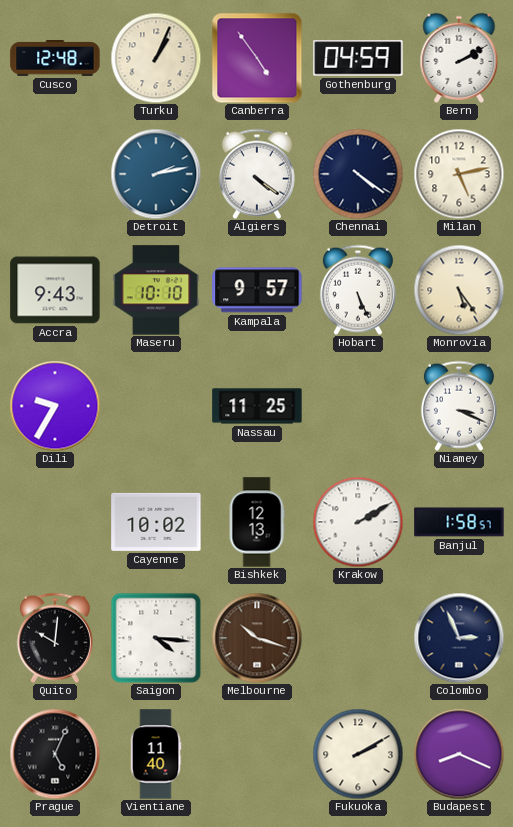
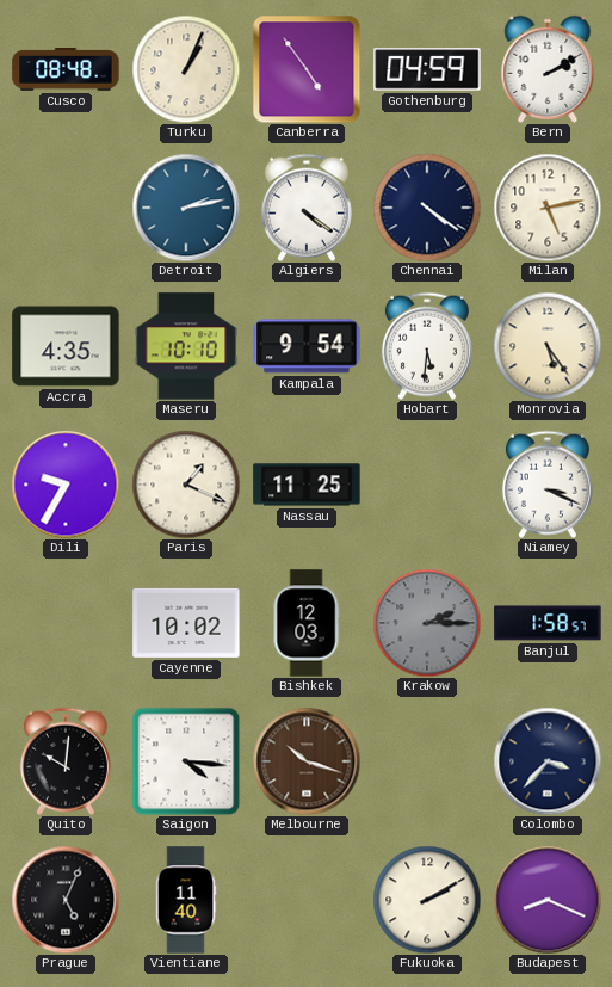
Cusco: 12:48 -> 08:48 (66, 69)
Accra: 9:43 -> 4:35 (66, 346)
Kampala: 9:57 -> 9:54 (307, 346)
Hobart: 5:26 -> 5:31 (427, 346)
Paris: none -> 1:19 (186, 485)
Bishkek: 12:13 -> 12:03 (307, 623)
Krakow: 2:10 -> 2:15 (427, 623)
Krakow dial: white -> grey (427, 623)
Colombo: 2:56 -> 3:37 (548, 761)
